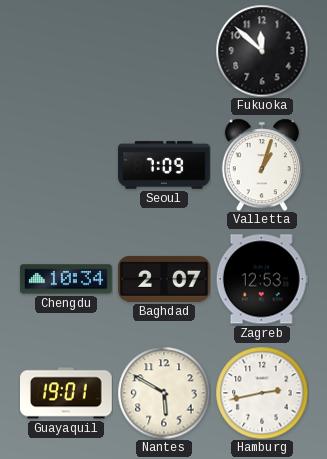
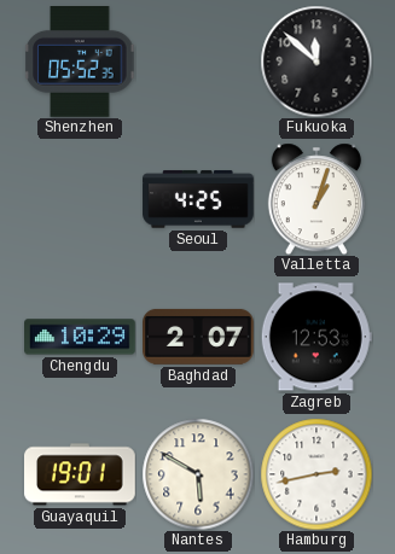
Shenzhen: none -> 05:52 (80, 63)
Seoul: 7:09 -> 4:25 (198, 199)
Chengdu: 10:34 -> 10:29 (80, 337)
